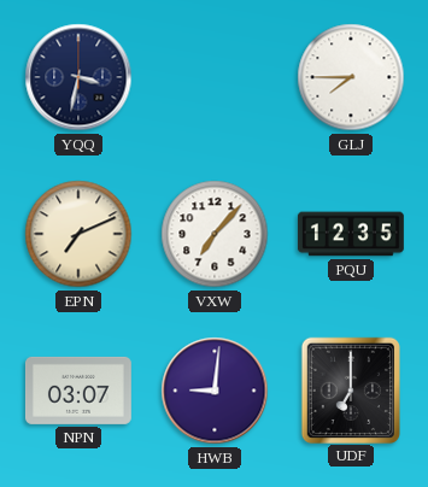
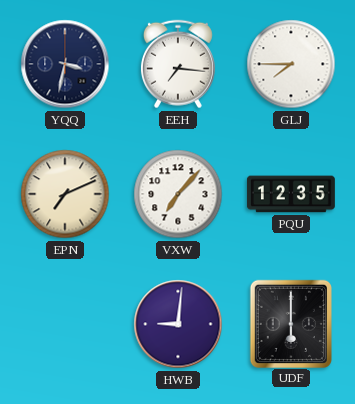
EEH: none -> 7:16 (178, 64)
NPN: 03:07 -> none (78, 391)
UDF: 7:00 -> 6:00 (290, 323)
